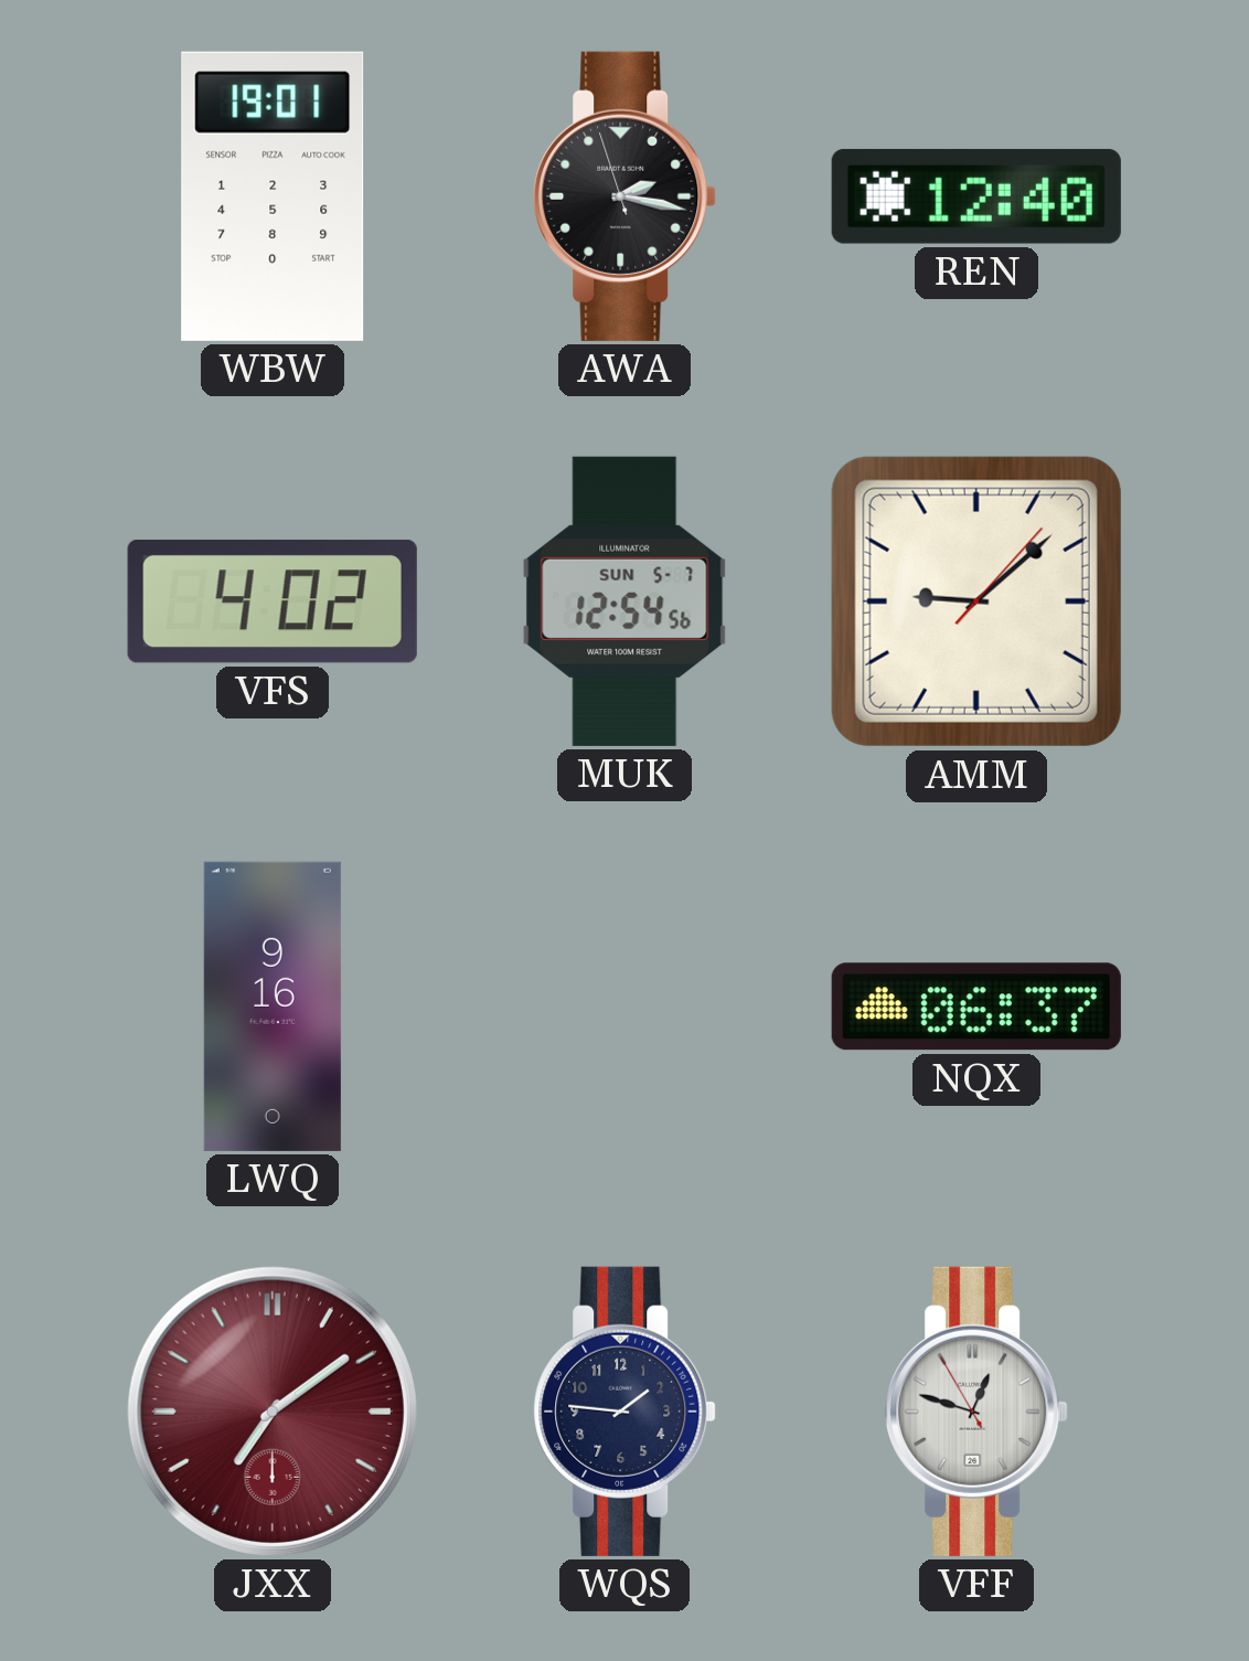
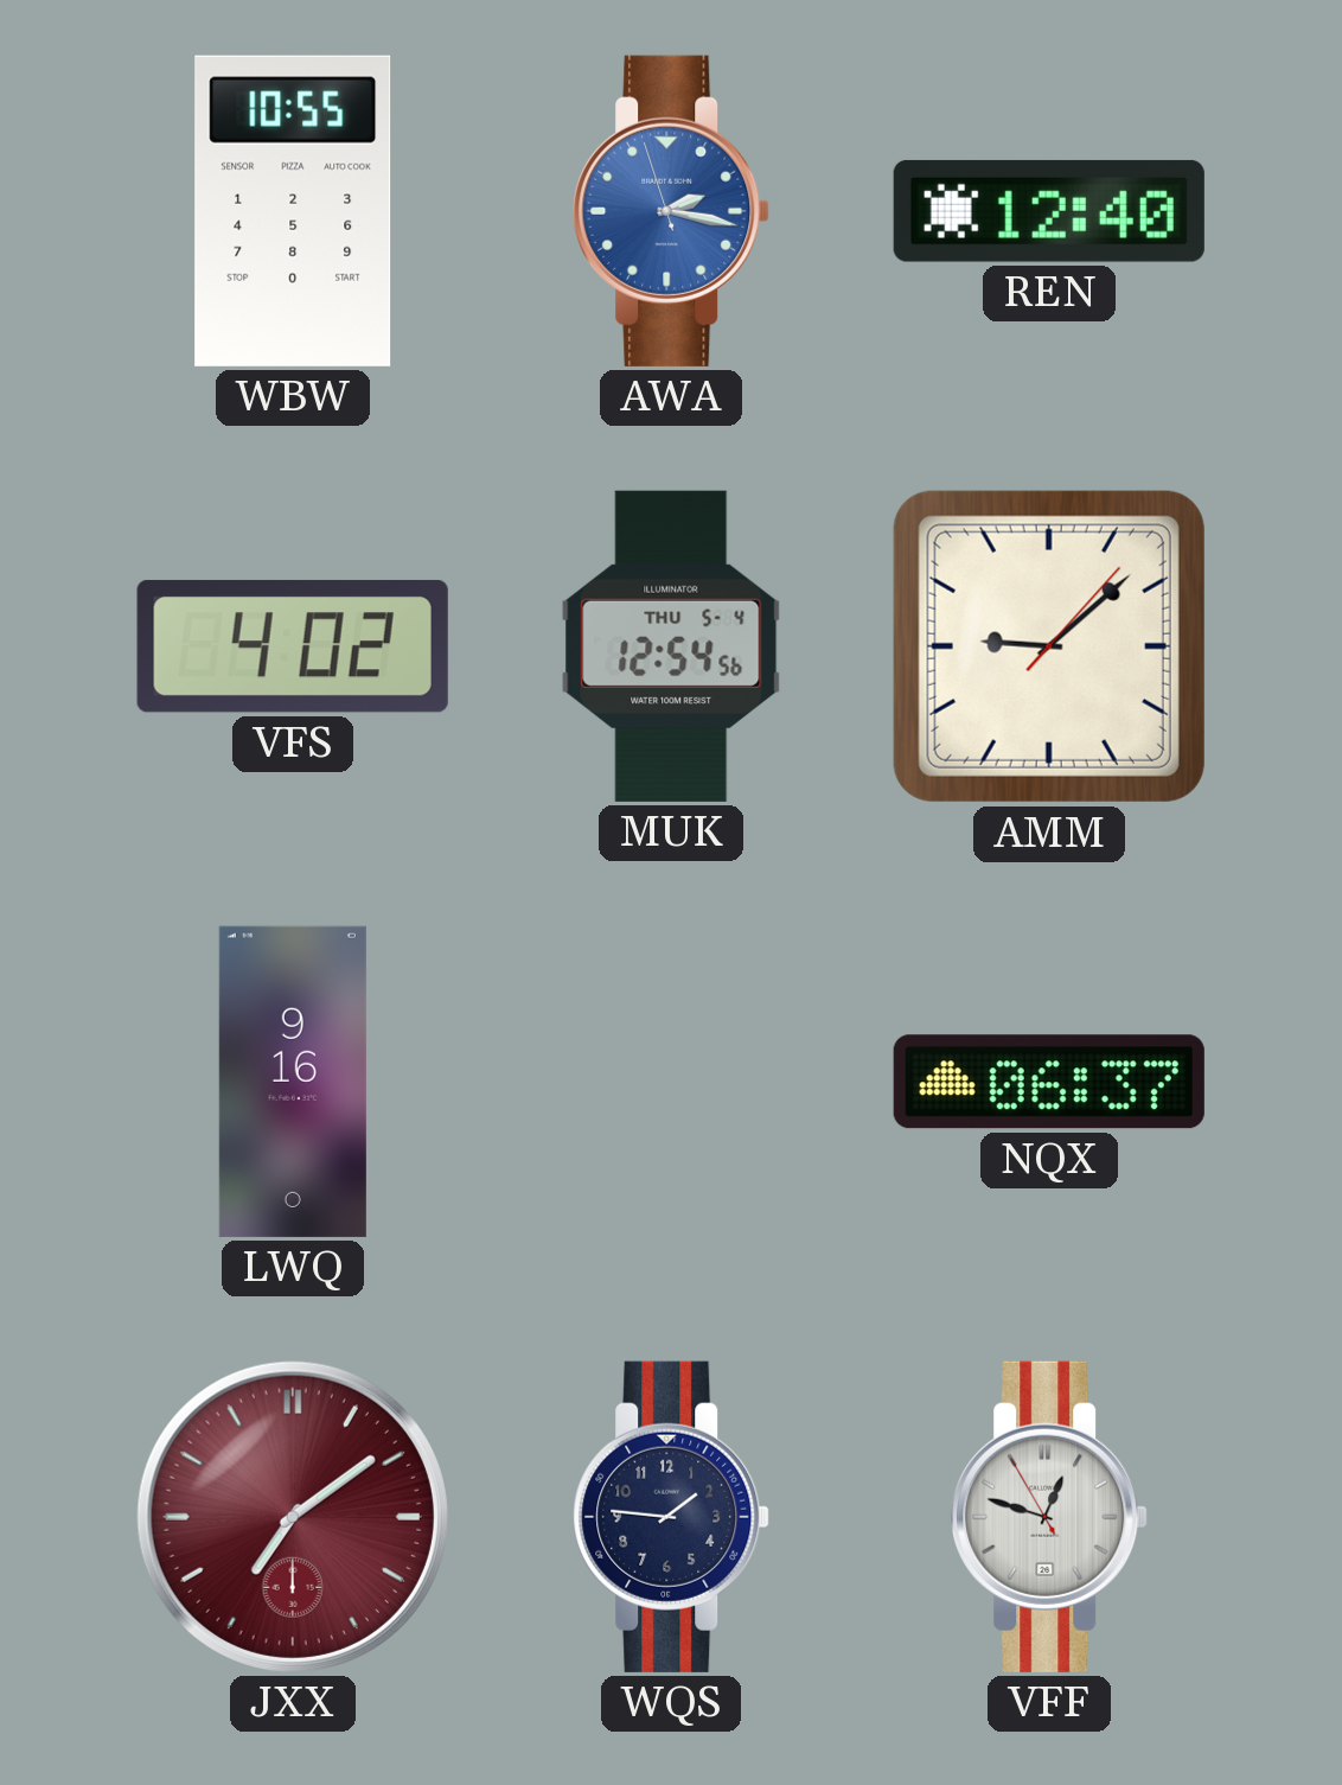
WBW: 19:01 -> 10:55 (293, 211)
AWA dial: black -> blue (671, 211)
MUK date: SUN 5-7 -> THU 5-4 (671, 646)
